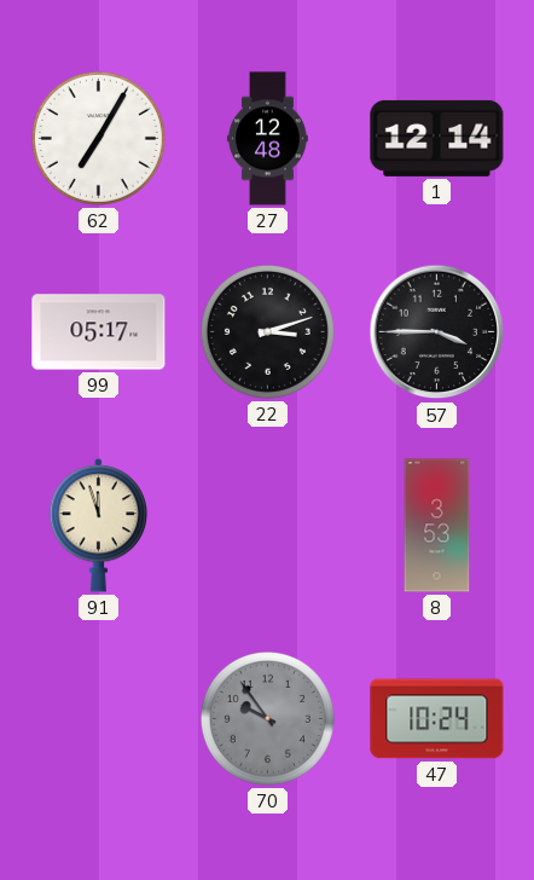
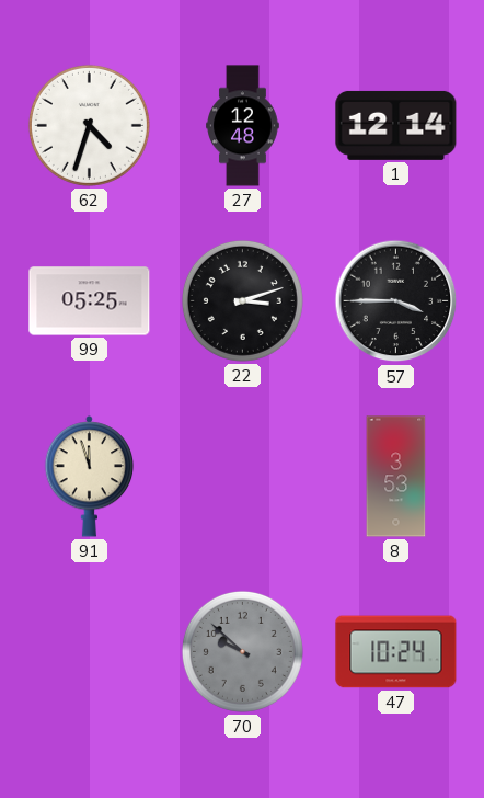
62: 7:05 -> 4:33 (89, 125)
99: 05:17 -> 05:25 (90, 301)
70: 9:54 -> 9:52 (242, 651)
